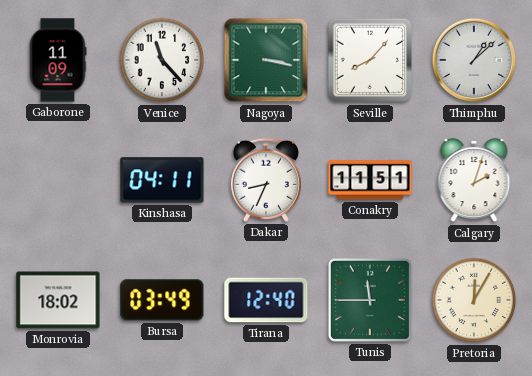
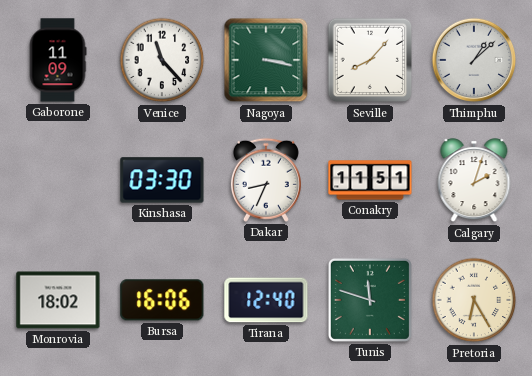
Kinshasa: 04:11 -> 03:30 (162, 180)
Bursa: 03:49 -> 16:06 (162, 300)
Tunis: 11:45 -> 11:48 (370, 300)
Pretoria: 12:05 -> 6:25 (474, 300)
